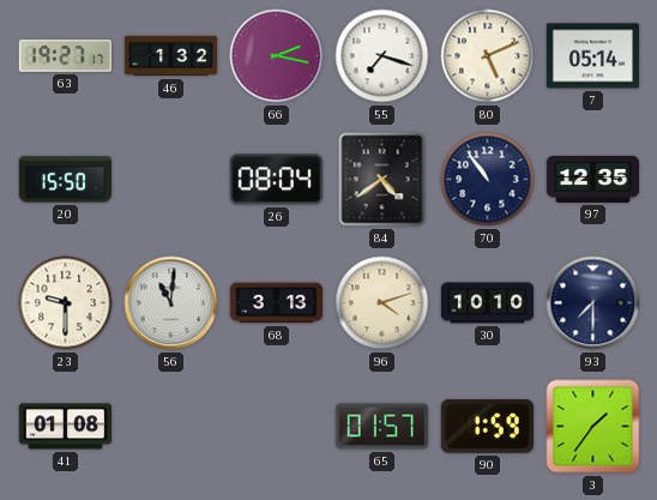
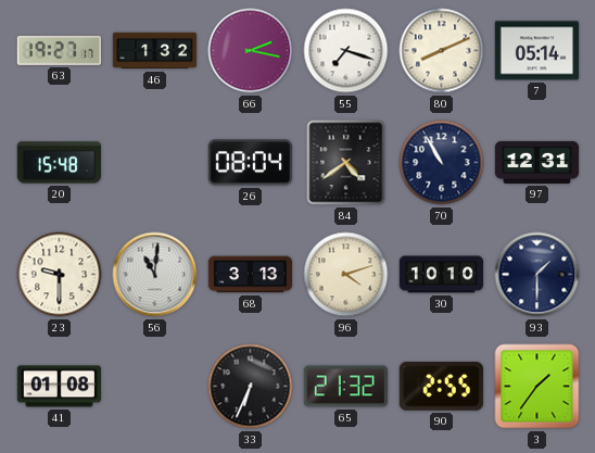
80: 5:11 -> 8:11 (442, 51)
20: 15:50 -> 15:48 (59, 163)
70: 10:54 -> 10:55 (442, 163)
97: 12:35 -> 12:31 (537, 162)
93: 7:30 -> 1:30 (537, 275)
33: none -> 6:34 (251, 387)
65: 01:57 -> 21:32 (345, 387)
90: 1:59 -> 2:55 (441, 386)
